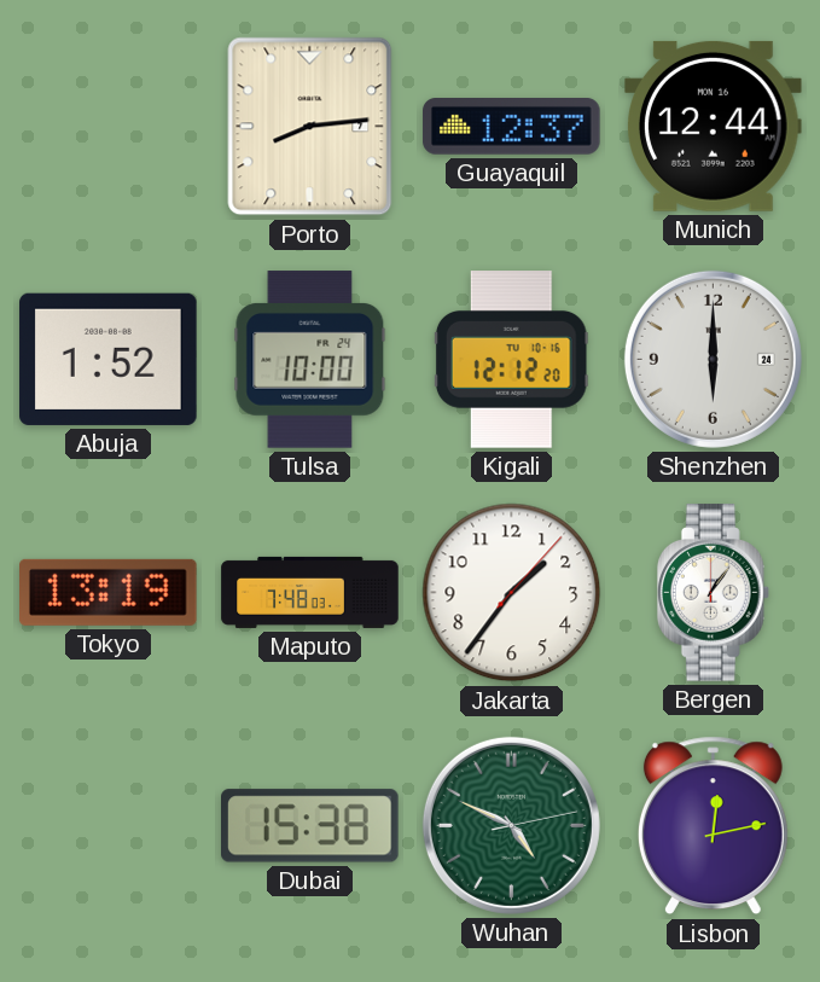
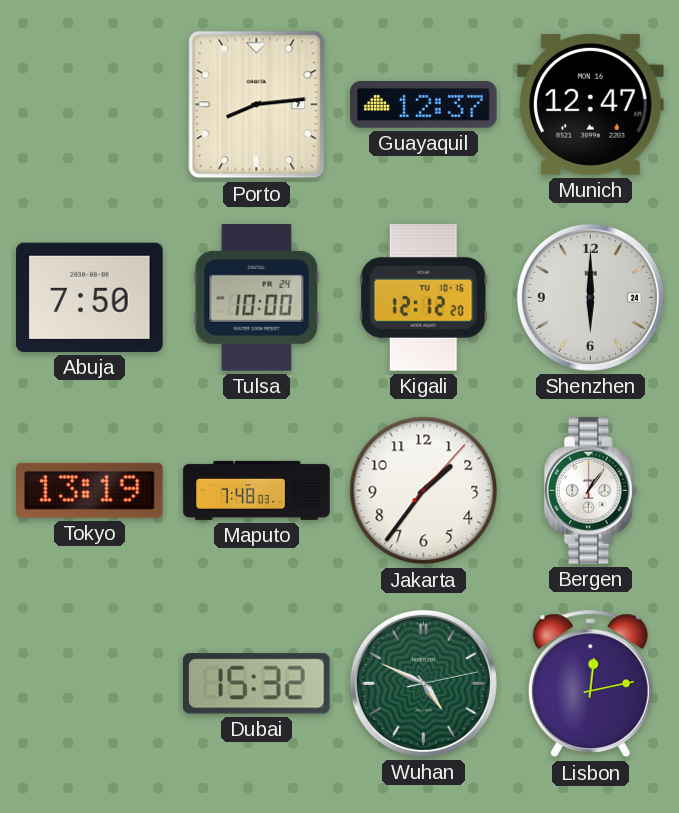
Munich: 12:44 -> 12:47 (591, 104)
Abuja: 1:52 -> 7:50 (90, 297)
Dubai: 15:38 -> 15:32 (257, 684)
